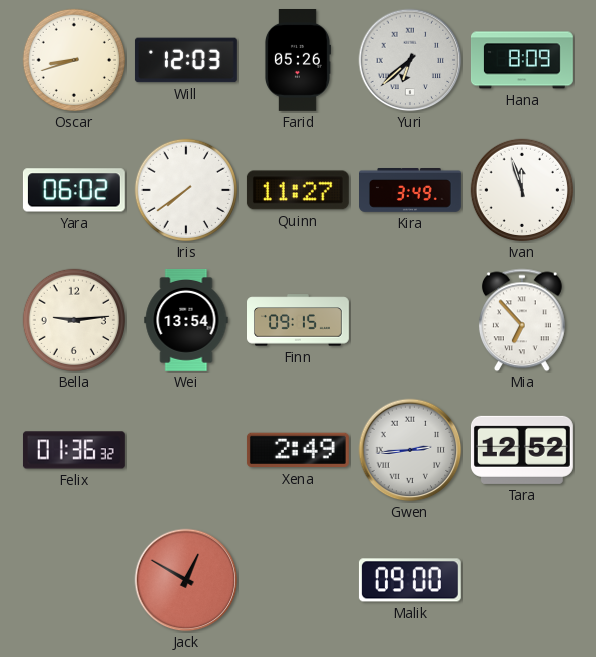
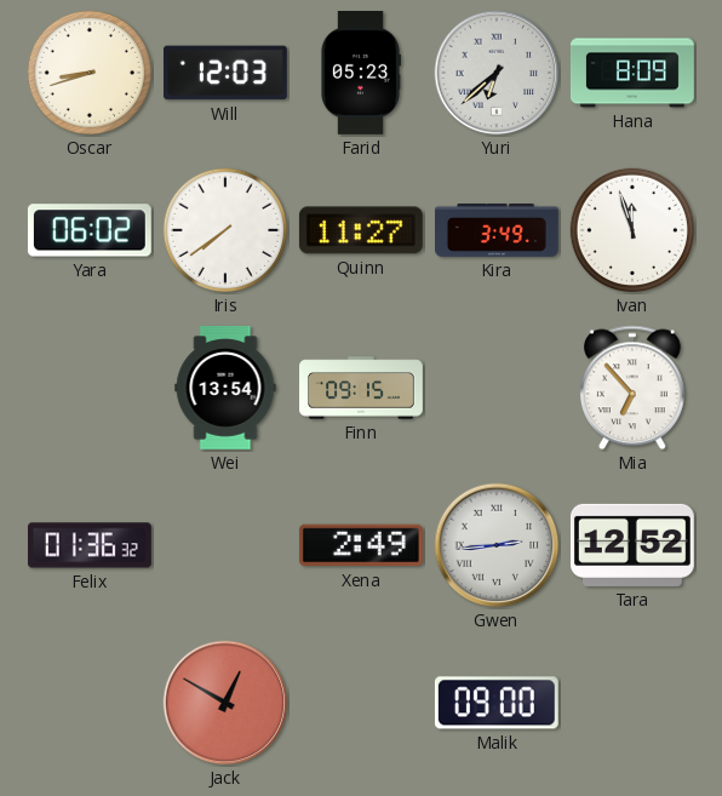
Farid: 05:26 -> 05:23 (360, 74)
Bella: 9:14 -> none (74, 320)
